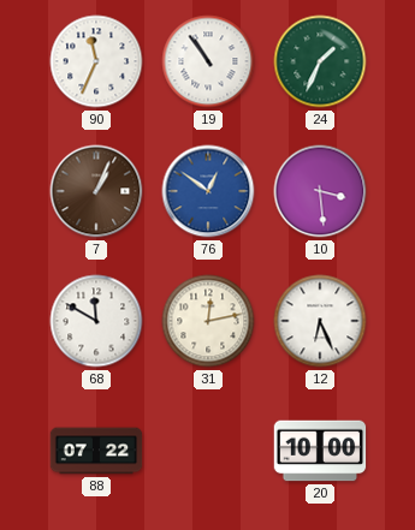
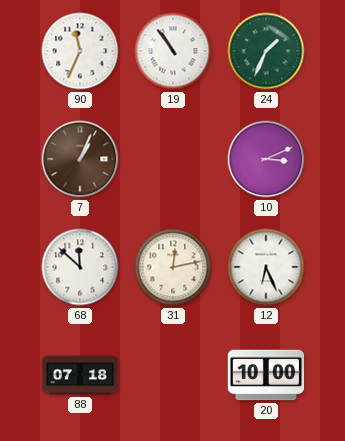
76: 12:51 -> none (208, 191)
10: 3:29 -> 3:11 (266, 159)
68: 11:50 -> 11:52 (80, 267)
88: 07:22 -> 07:18 (80, 375)
